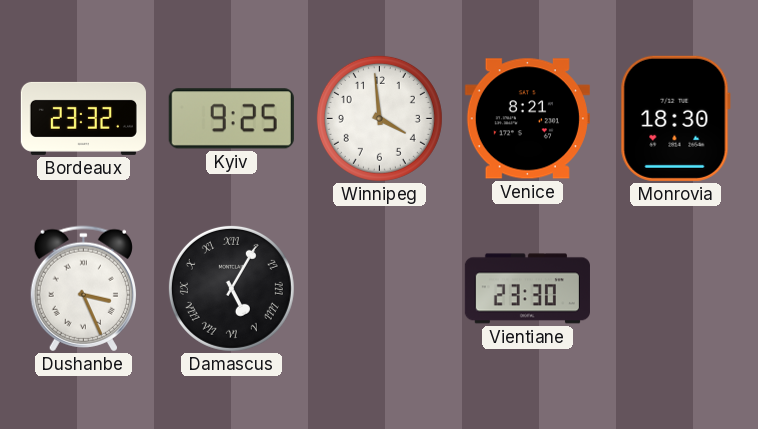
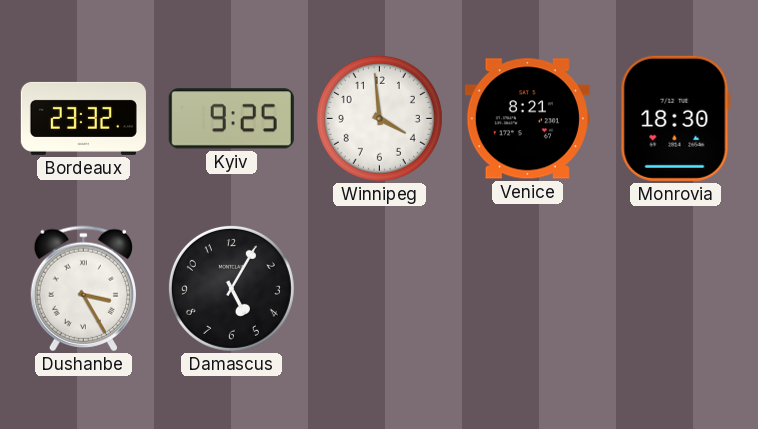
Dushanbe: 3:26 -> 3:25 (83, 289)
Damascus numerals: Roman -> Arabic (231, 288)
Vientiane: 23:30 -> none (527, 289)
